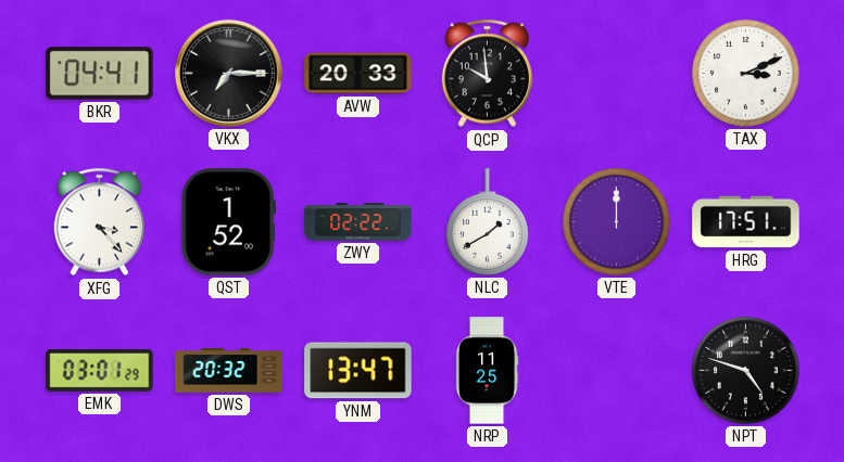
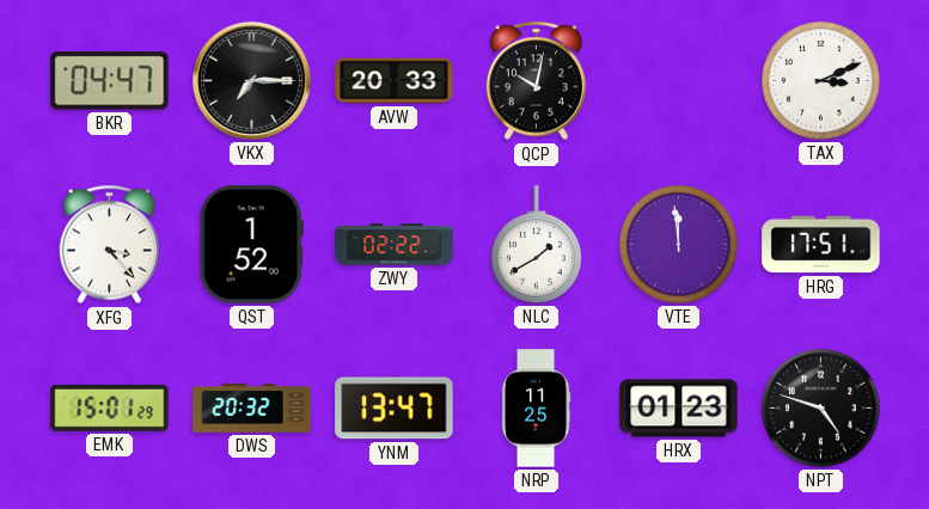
BKR: 04:41 -> 04:47 (110, 81)
QCP: 9:59 -> 10:02 (537, 81)
VTE: 12:00 -> 11:59 (679, 245)
EMK: 03:01 -> 15:01 (110, 409)
HRX: none -> 01:23 (679, 409)
